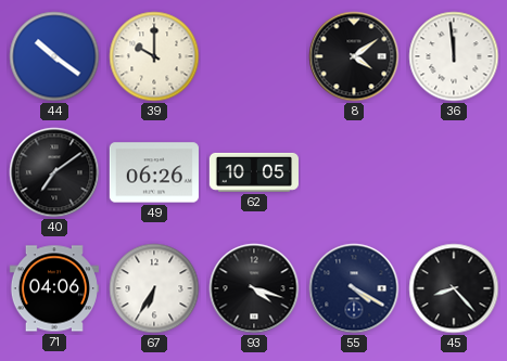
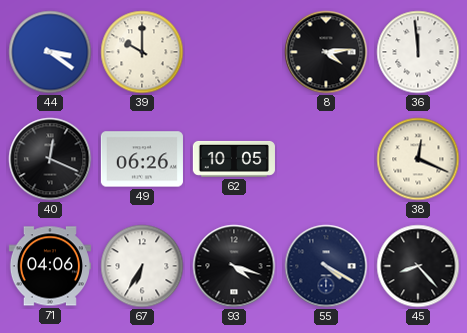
44: 10:21 -> 3:21 (50, 52)
8: 4:09 -> 4:14 (326, 52)
40: 7:09 -> 12:19 (50, 159)
38: none -> 12:19 (418, 159)
